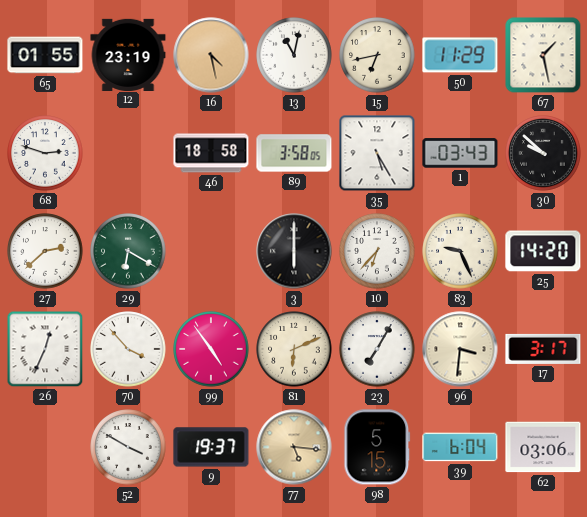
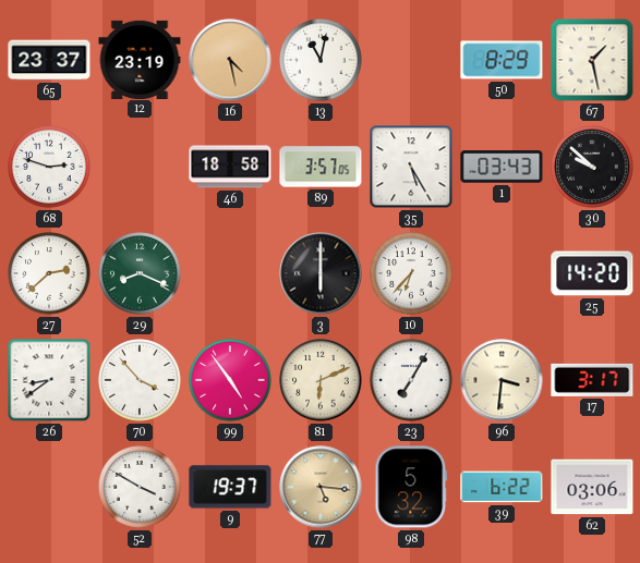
65: 01:55 -> 23:37 (49, 60)
15: 6:43 -> none (377, 55)
50: 11:29 -> 8:29 (502, 60)
89: 3:58 -> 3:57 (321, 167)
29: 6:20 -> 8:19 (140, 273)
83: 9:26 -> none (460, 251)
26: 12:34 -> 8:39 (49, 380)
98: 5:15 -> 5:32 (411, 487)
39: 6:04 -> 6:22 (502, 487)
